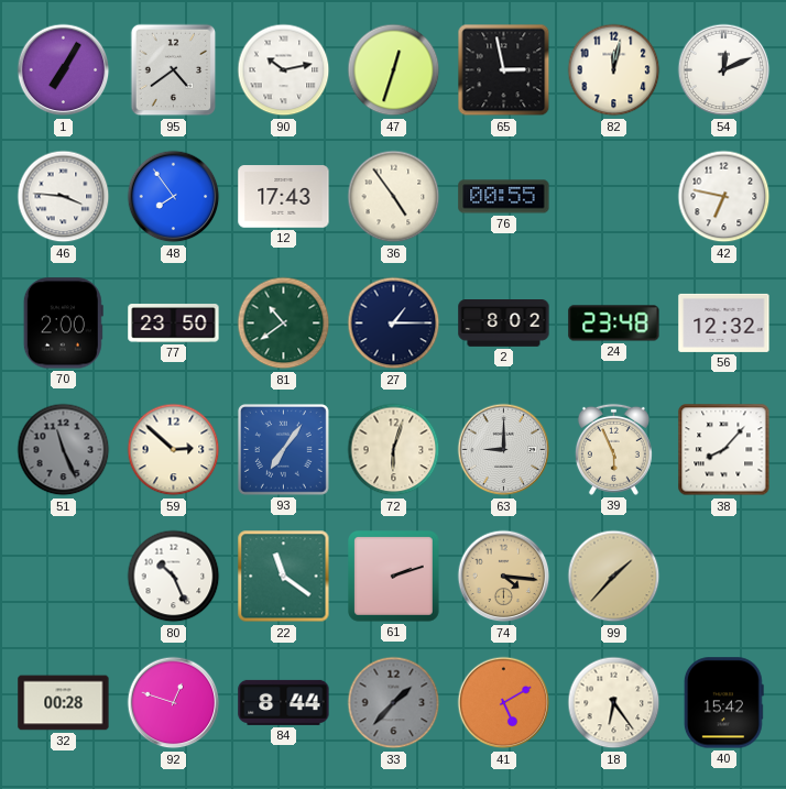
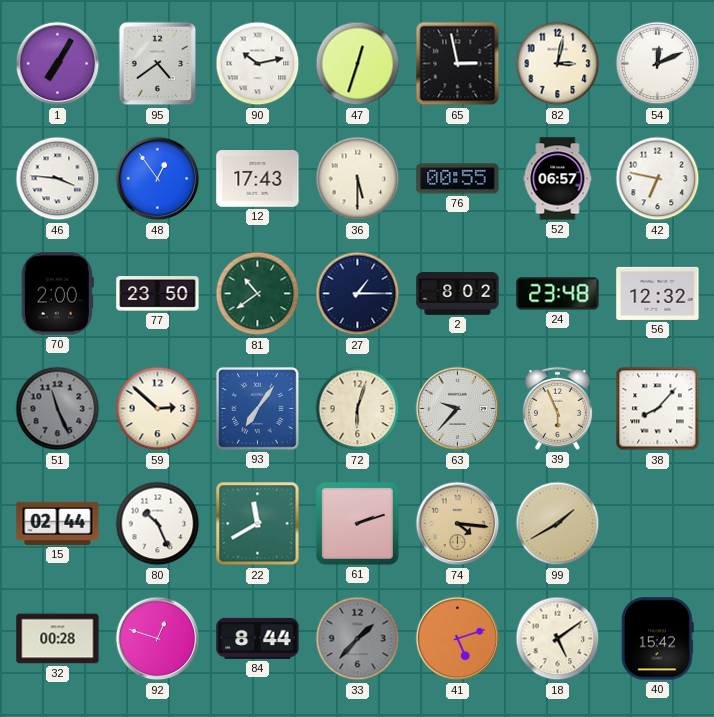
82: 12:02 -> 3:02 (558, 64)
48: 7:54 -> 12:54 (158, 179)
36: 4:54 -> 5:30 (358, 179)
52: none -> 06:57 (558, 179)
63: 9:00 -> 9:37 (458, 409)
15: none -> 02:44 (58, 523)
22: 11:21 -> 11:40 (258, 524)
99: 1:37 -> 1:40 (558, 524)
41: 5:10 -> 5:12 (458, 639)
18: 6:24 -> 5:09 (558, 639)
